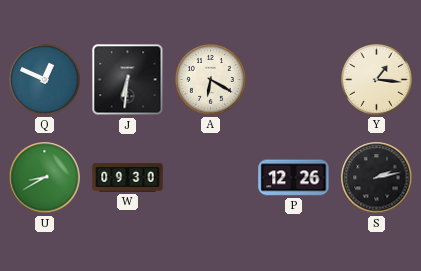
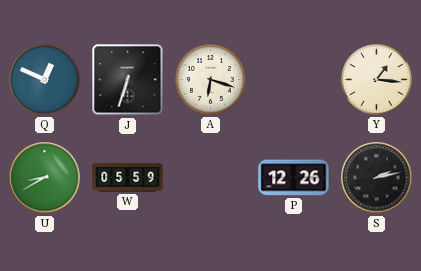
J: 6:31 -> 6:33 (128, 80)
A: 6:20 -> 6:18 (211, 80)
W: 09:30 -> 05:59 (128, 178)
